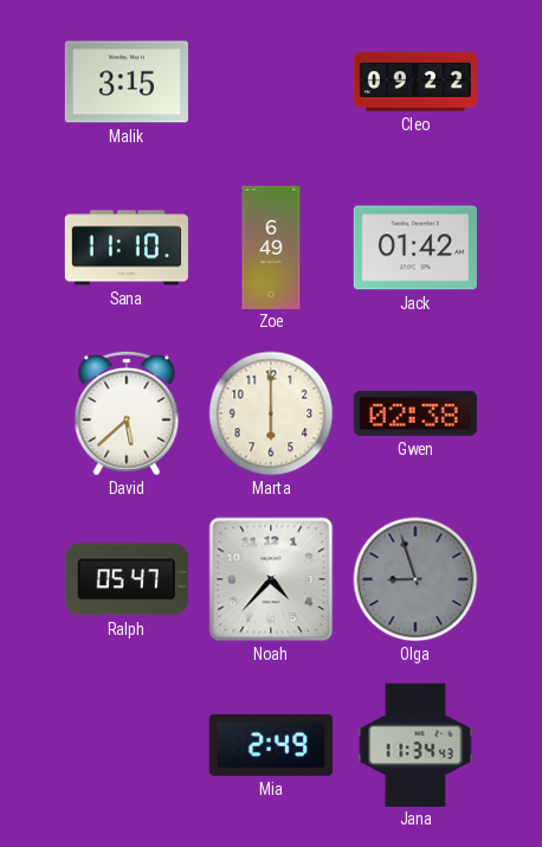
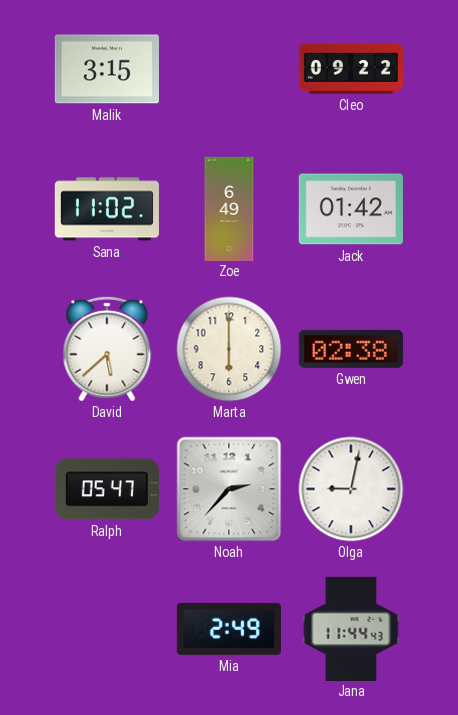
Sana: 11:10 -> 11:02 (107, 209)
Noah: 4:37 -> 2:37 (229, 489)
Olga: 8:57 -> 9:02 (351, 489)
Olga dial: grey -> white (351, 489)
Jana: 11:34 -> 11:44 (351, 628)
